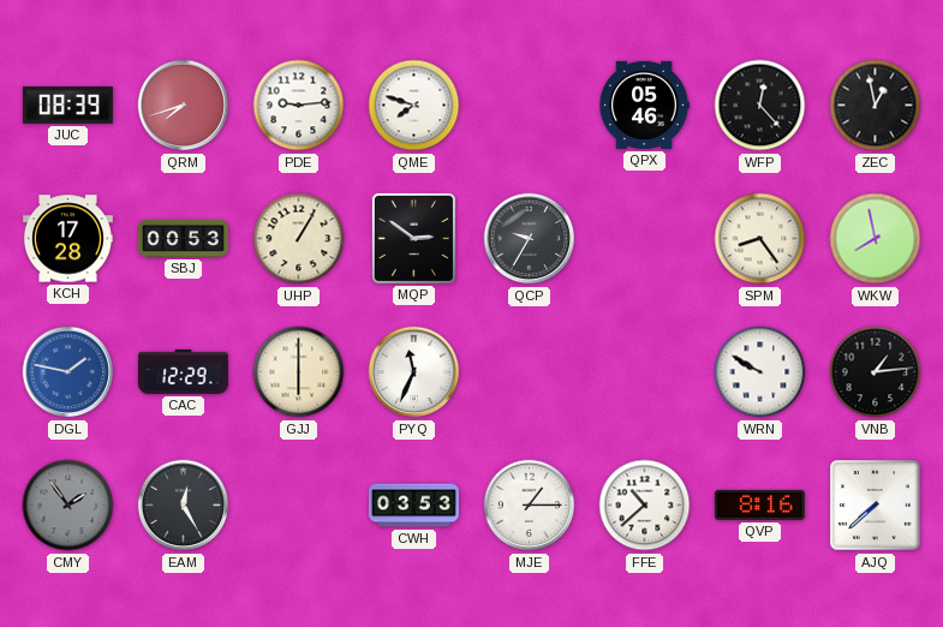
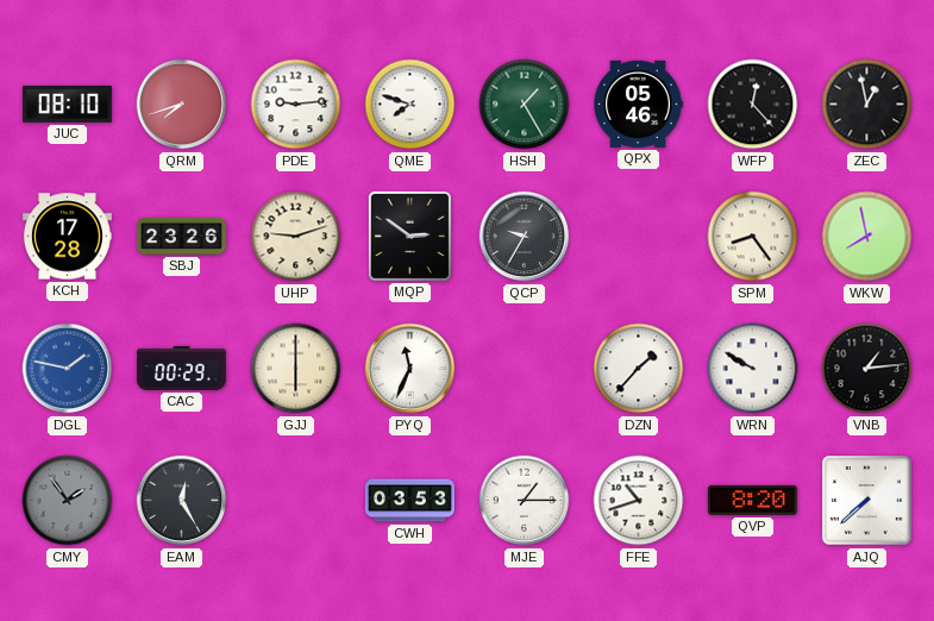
JUC: 08:39 -> 08:10 (67, 103)
HSH: none -> 1:25 (525, 105)
SBJ: 00:53 -> 23:26 (181, 236)
UHP: 1:05 -> 9:12 (296, 237)
CAC: 12:29 -> 00:29 (181, 368)
DZN: none -> 1:37 (639, 369)
FFE: 10:38 -> 10:42 (639, 501)
QVP: 8:16 -> 8:20 (752, 500)
